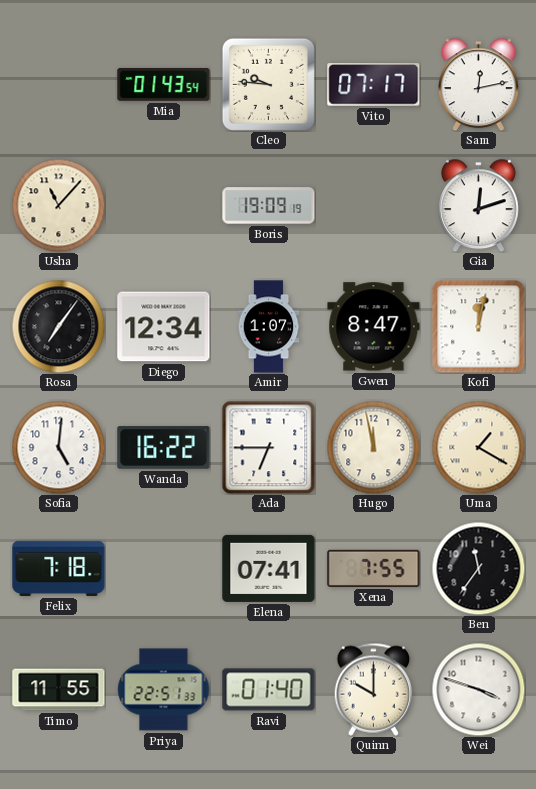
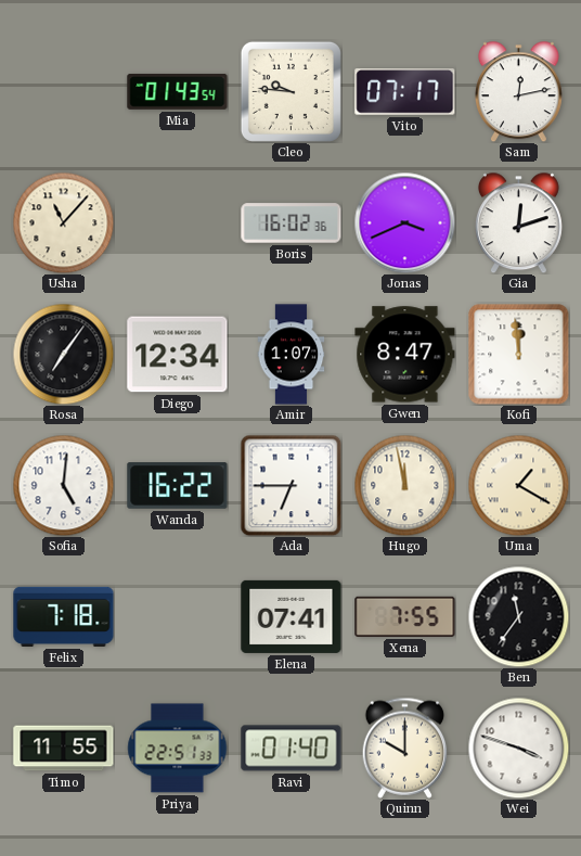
Boris: 19:09 -> 16:02 (292, 223)
Jonas: none -> 3:41 (404, 222)
Kofi: 12:02 -> 11:59 (519, 355)
